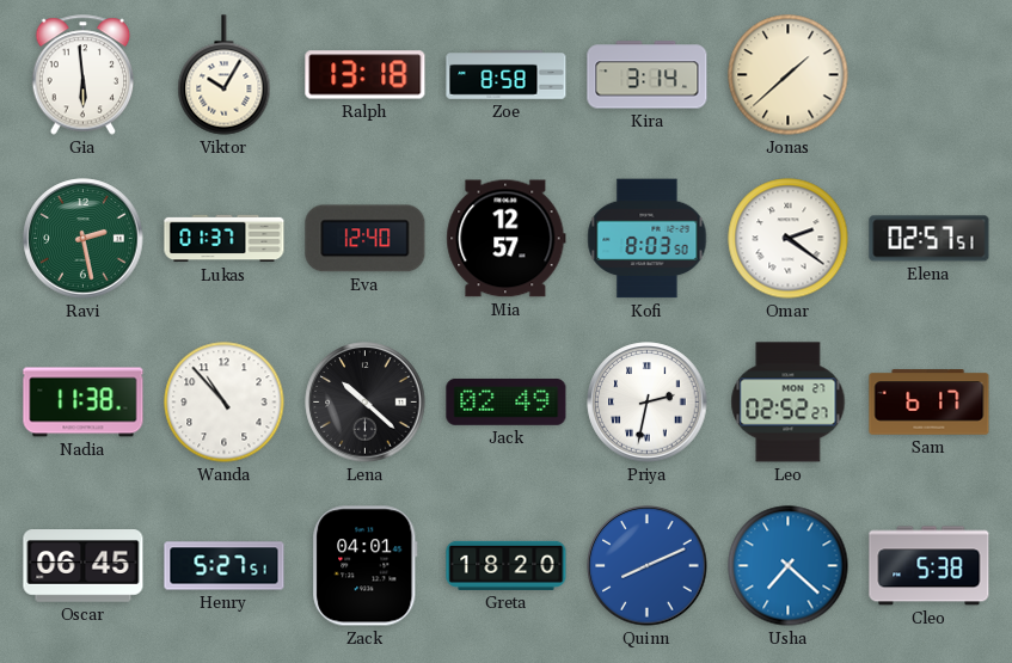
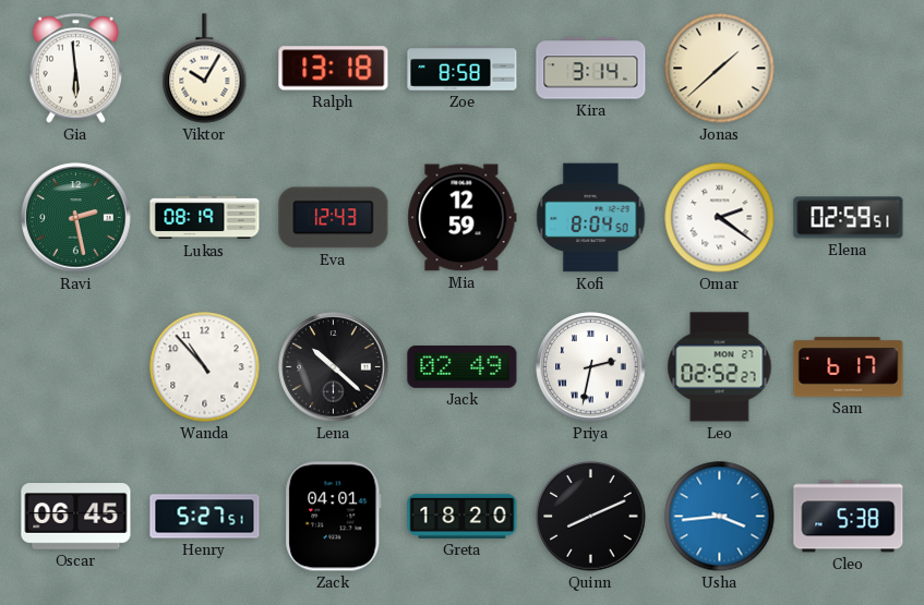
Lukas: 01:37 -> 08:19 (205, 218)
Eva: 12:40 -> 12:43 (334, 218)
Mia: 12:57 -> 12:59 (463, 218)
Kofi: 8:03 -> 8:04 (591, 218)
Elena: 02:57 -> 02:59 (849, 218)
Nadia: 11:38 -> none (84, 403)
Quinn dial: blue -> black (591, 517)
Usha: 7:22 -> 3:44 (720, 517)
